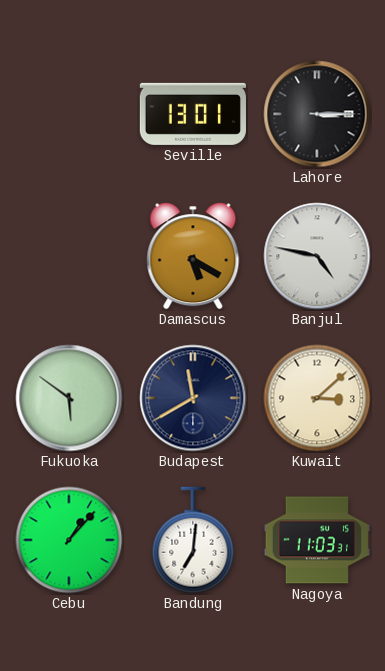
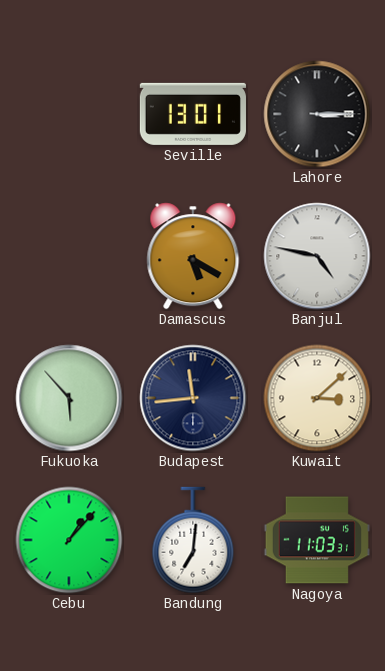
Fukuoka: 5:51 -> 5:53 (69, 398)
Budapest: 11:40 -> 11:44 (193, 398)
